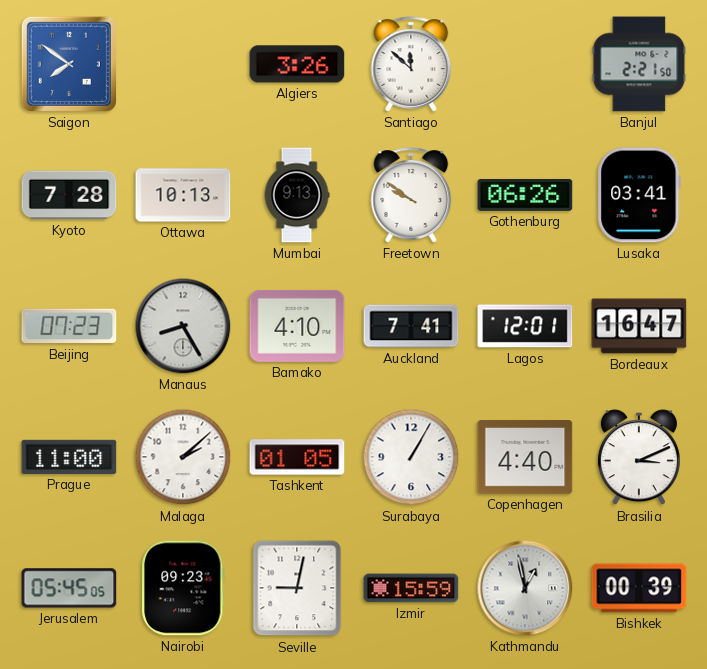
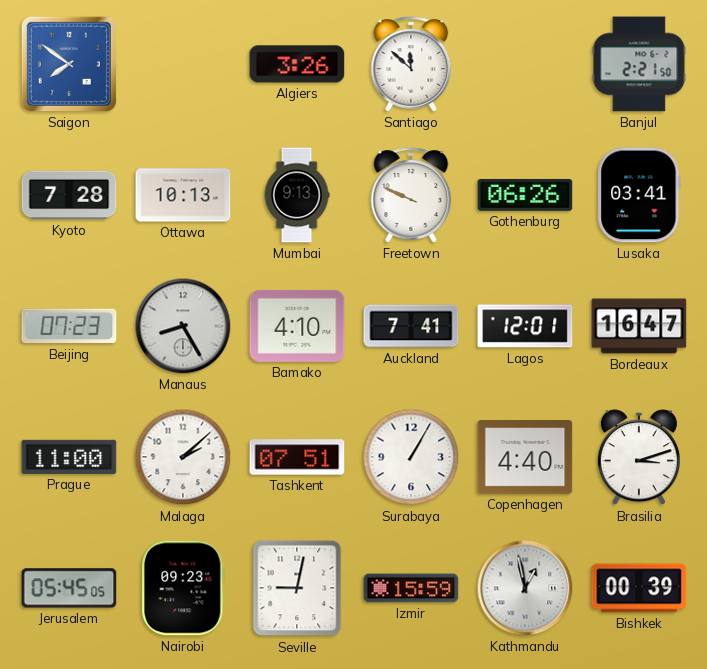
Freetown: 9:51 -> 9:49 (411, 195)
Tashkent: 01:05 -> 07:51 (297, 457)
Brasilia: 3:11 -> 3:12 (639, 458)
